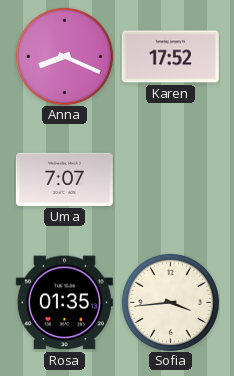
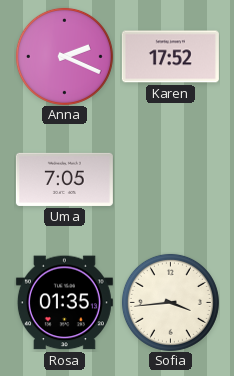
Anna: 8:19 -> 2:19 (64, 56)
Uma: 7:07 -> 7:05 (64, 179)
